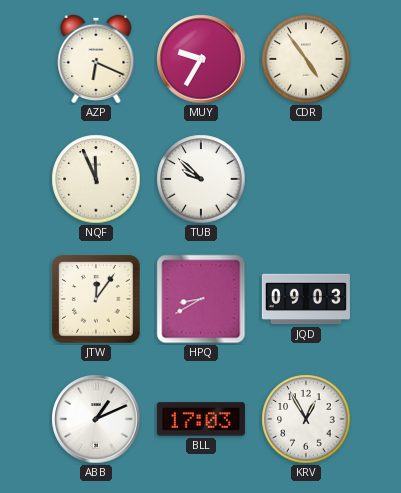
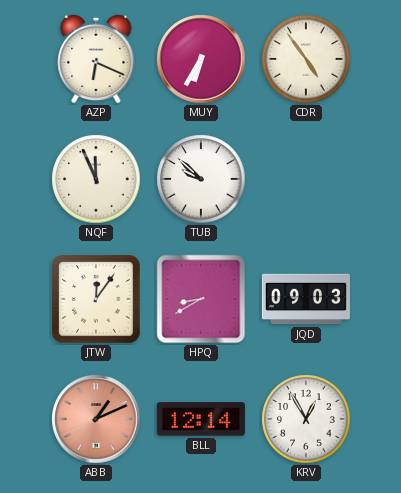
MUY: 9:35 -> 6:35 (201, 59)
ABB dial: white -> salmon (96, 419)
BLL: 17:03 -> 12:14 (201, 419)
